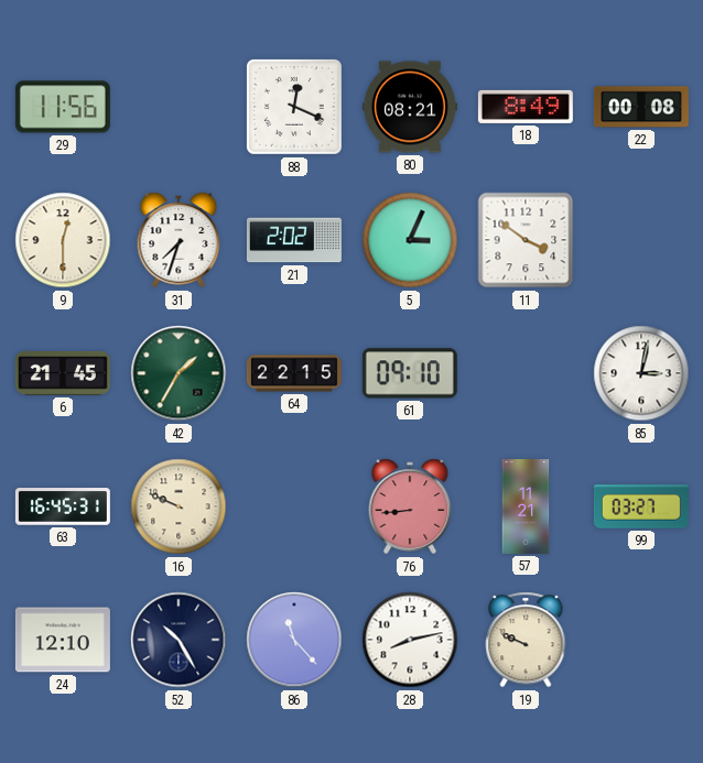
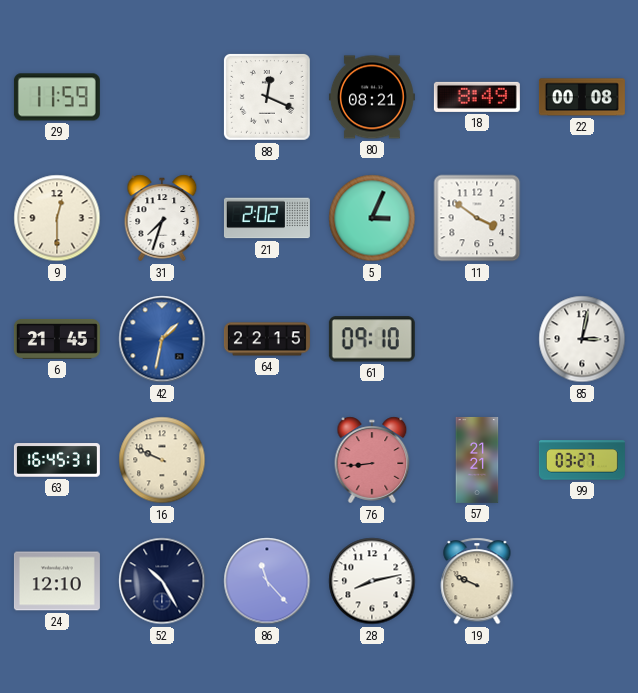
29: 11:56 -> 11:59 (57, 97)
42: 1:35 -> 1:32 (162, 339)
42 dial: green -> blue (162, 339)
57: 11:21 -> 21:21 (477, 460)
